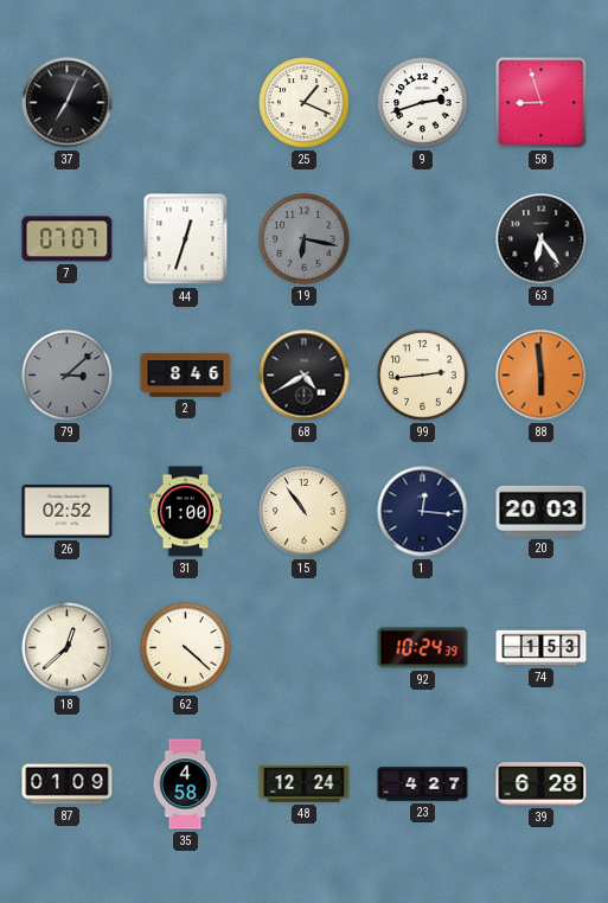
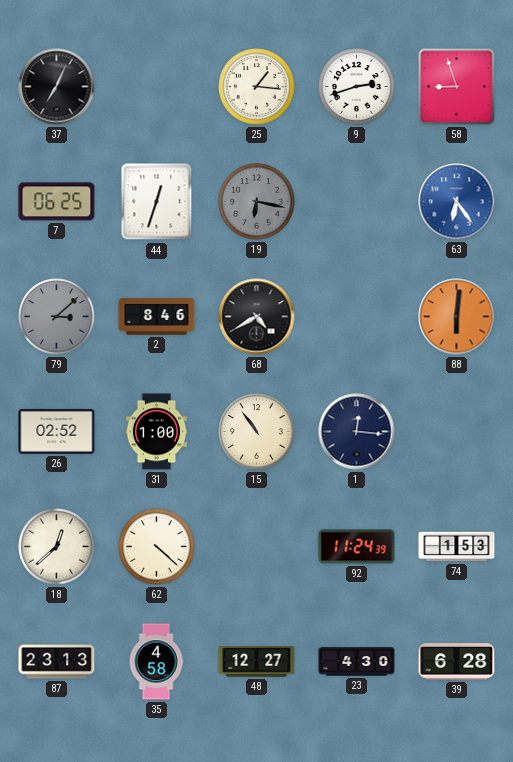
25: 1:19 -> 1:16 (257, 87)
7: 07:07 -> 06:25 (57, 202)
63 dial: black -> blue (457, 202)
99: 2:44 -> none (423, 376)
88: 5:59 -> 6:01 (457, 317)
20: 20:03 -> none (542, 511)
92: 10:24 -> 11:24 (357, 547)
87: 01:09 -> 23:13 (57, 662)
48: 12:24 -> 12:27 (257, 662)
23: 4:27 -> 4:30 (357, 662)
